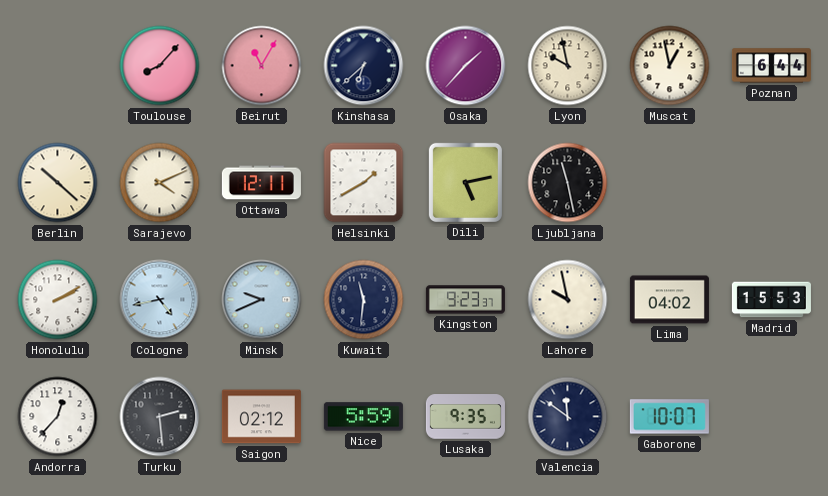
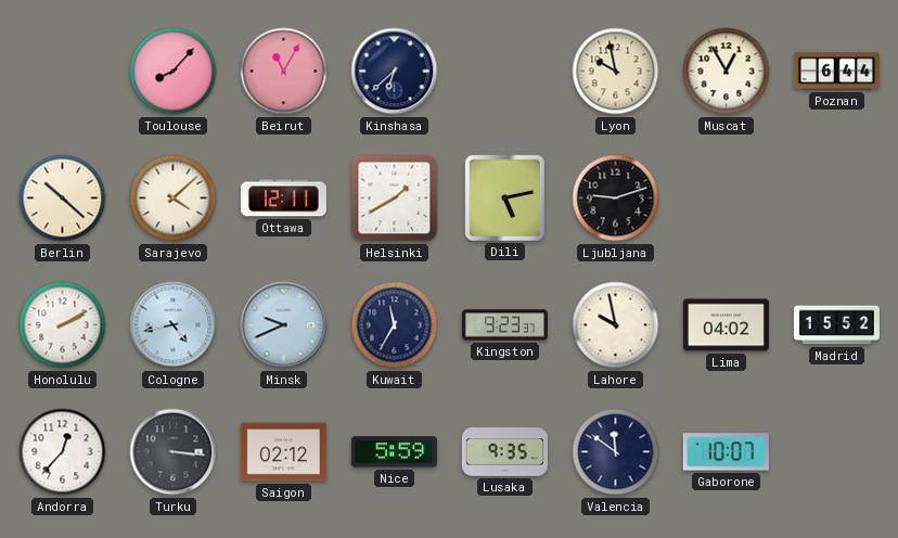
Osaka: 1:37 -> none (466, 66)
Muscat: 12:58 -> 12:55 (727, 72)
Sarajevo: 4:11 -> 4:08 (174, 198)
Ljubljana: 11:28 -> 9:12 (616, 198)
Kuwait: 11:31 -> 11:35 (395, 325)
Madrid: 15:53 -> 15:52 (836, 325)
Turku: 2:29 -> 3:16 (174, 452)
